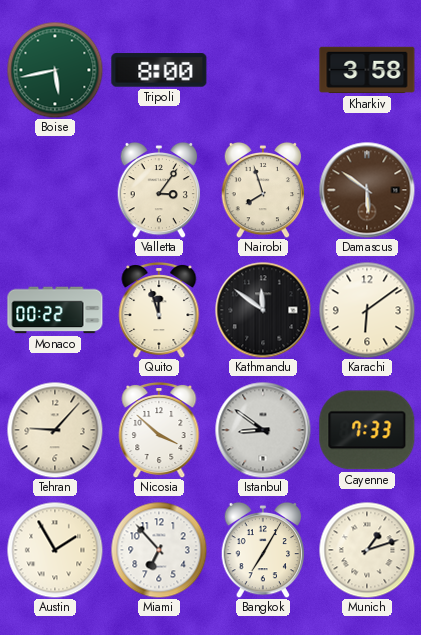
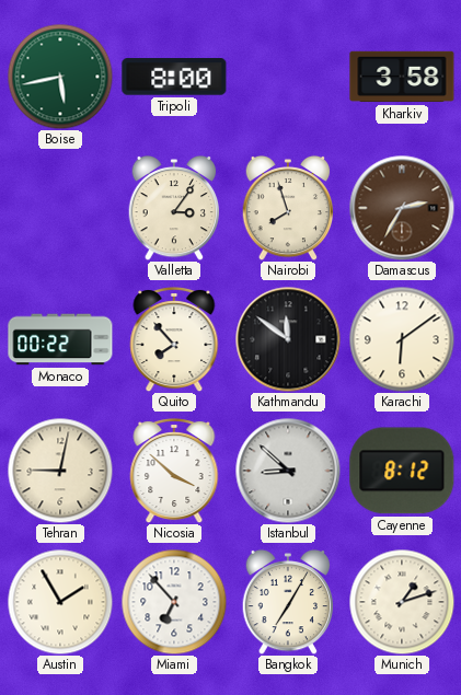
Damascus: 5:51 -> 2:35 (402, 208)
Quito: 11:57 -> 7:53 (174, 339)
Tehran: 9:07 -> 9:02 (60, 471)
Istanbul: 8:51 -> 8:52 (288, 471)
Cayenne: 7:33 -> 8:12 (402, 471)
